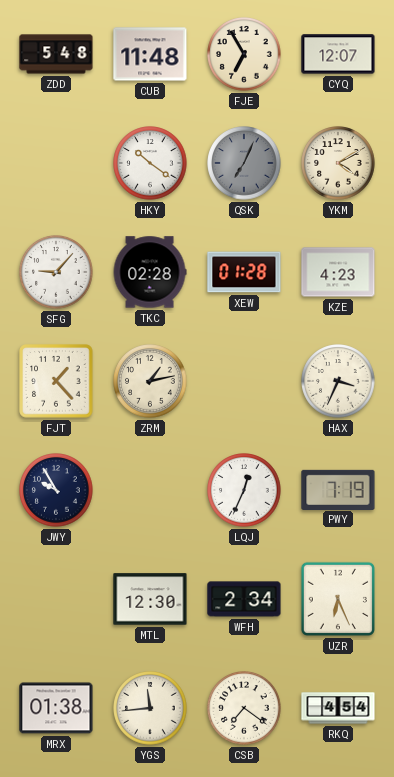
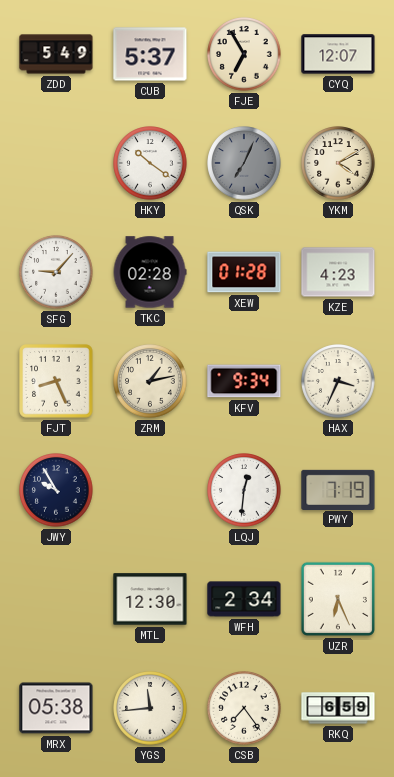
ZDD: 5:48 -> 5:49 (56, 54)
CUB: 11:48 -> 5:37 (150, 54)
FJT: 1:23 -> 8:26 (56, 381)
KFV: none -> 9:34 (244, 381)
LQJ: 12:34 -> 12:31 (244, 490)
MRX: 01:38 -> 05:38 (56, 708)
CSB: 7:21 -> 7:24 (244, 708)
RKQ: 4:54 -> 6:59 (338, 708)
